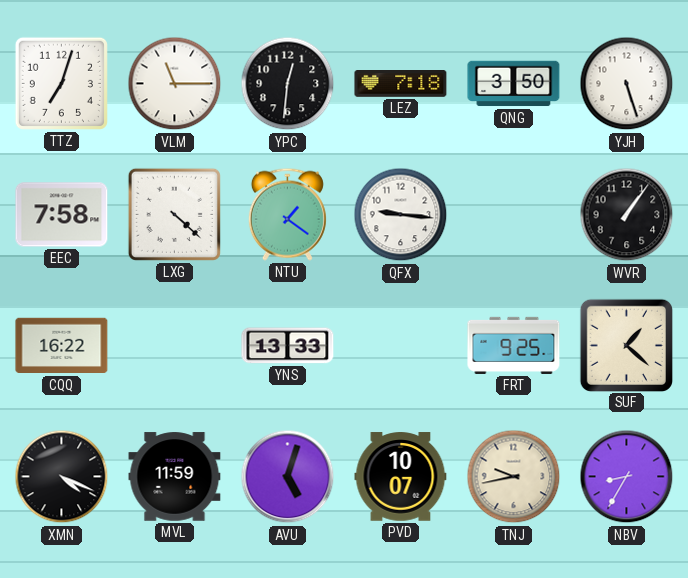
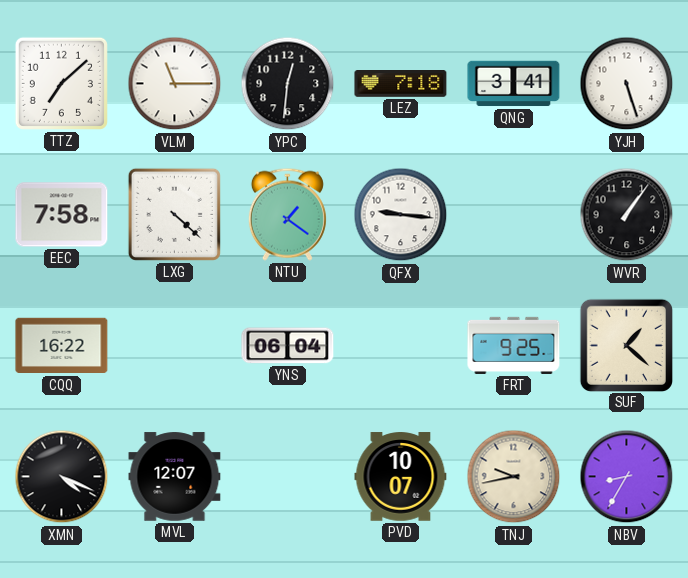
TTZ: 7:03 -> 7:08 (61, 83)
QNG: 3:50 -> 3:41 (514, 84)
YNS: 13:33 -> 06:04 (288, 346)
MVL: 11:59 -> 12:07 (175, 477)
AVU: 5:03 -> none (288, 477)
